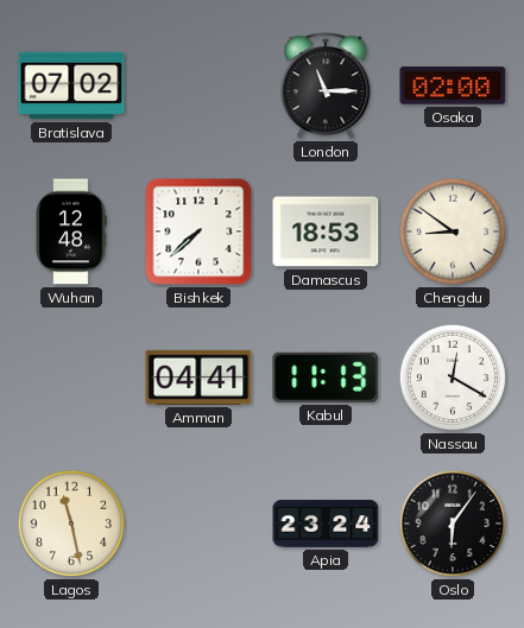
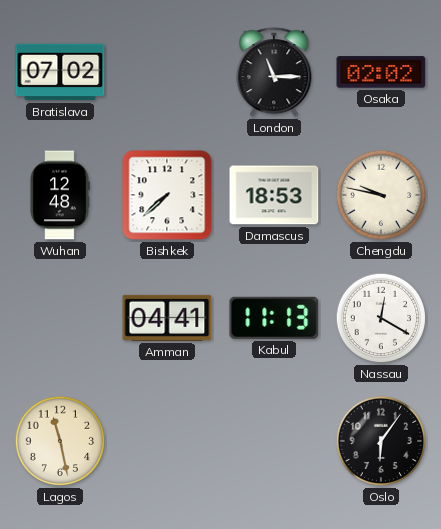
Osaka: 02:00 -> 02:02 (381, 72)
Chengdu: 8:51 -> 9:47 (381, 195)
Apia: 23:24 -> none (326, 524)
